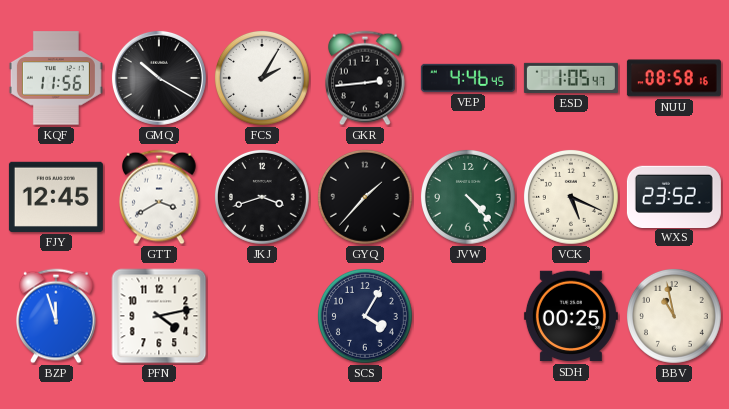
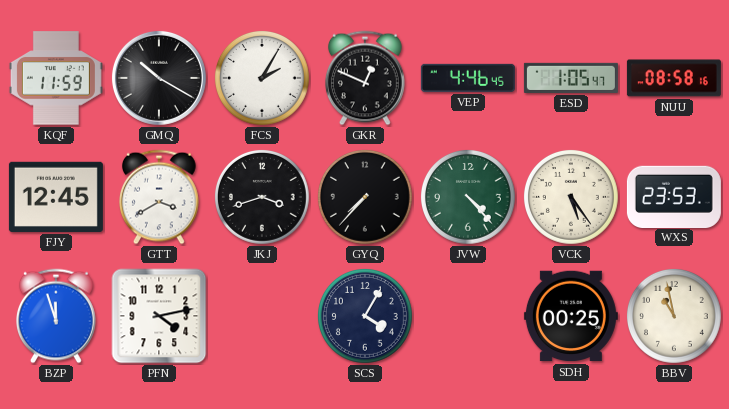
KQF: 11:56 -> 11:59 (56, 78)
GKR: 2:44 -> 12:49 (366, 78)
GYQ: 1:37 -> 7:37 (365, 198)
VCK: 5:19 -> 5:24 (571, 198)
WXS: 23:52 -> 23:53 (674, 196)
